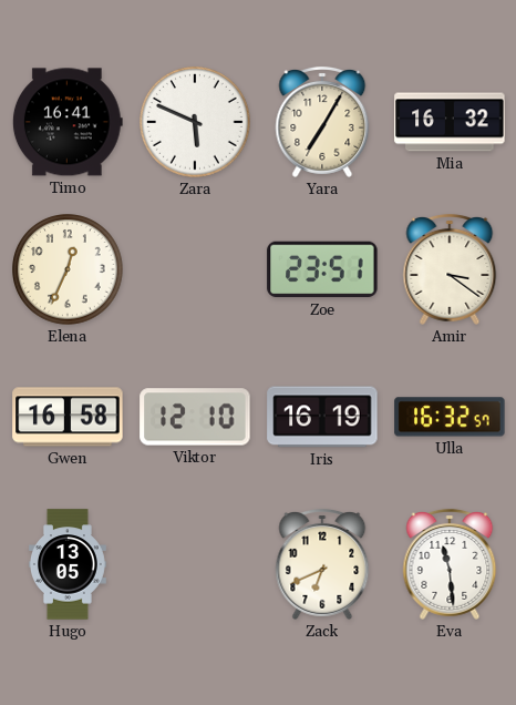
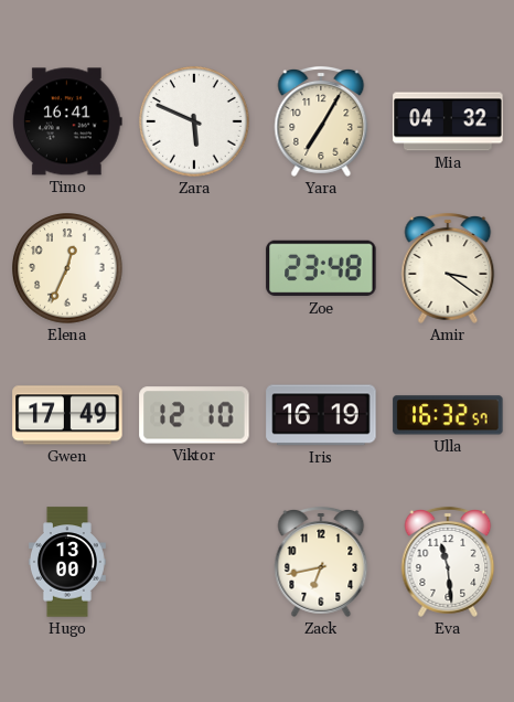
Mia: 16:32 -> 04:32 (448, 121)
Zoe: 23:51 -> 23:48 (321, 268)
Gwen: 16:58 -> 17:49 (67, 415)
Hugo: 13:05 -> 13:00 (67, 562)
Zack: 6:41 -> 6:43 (321, 562)
